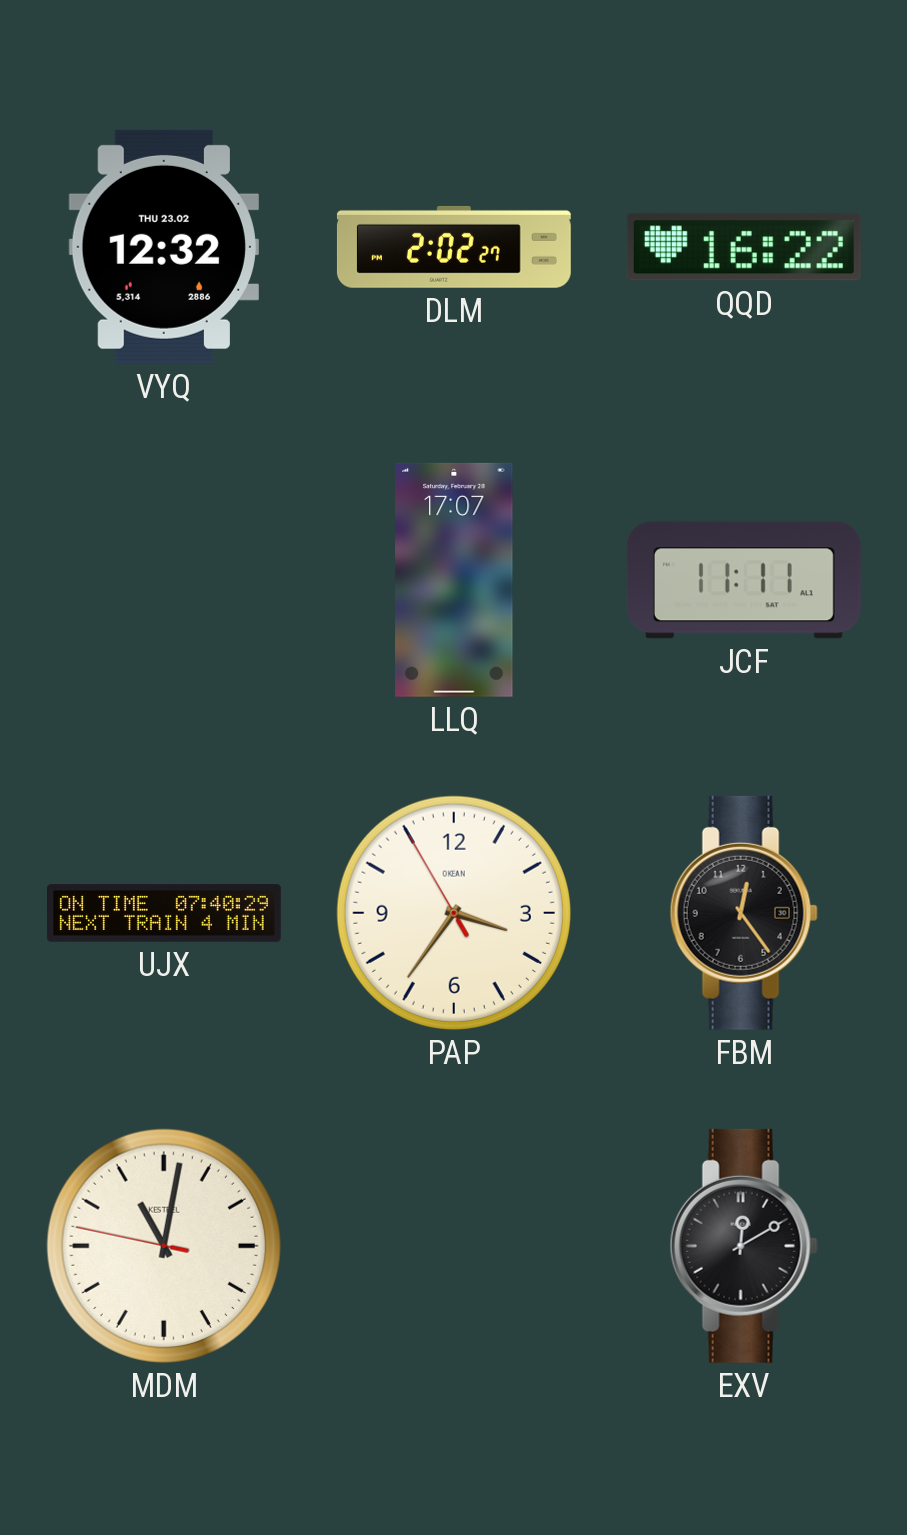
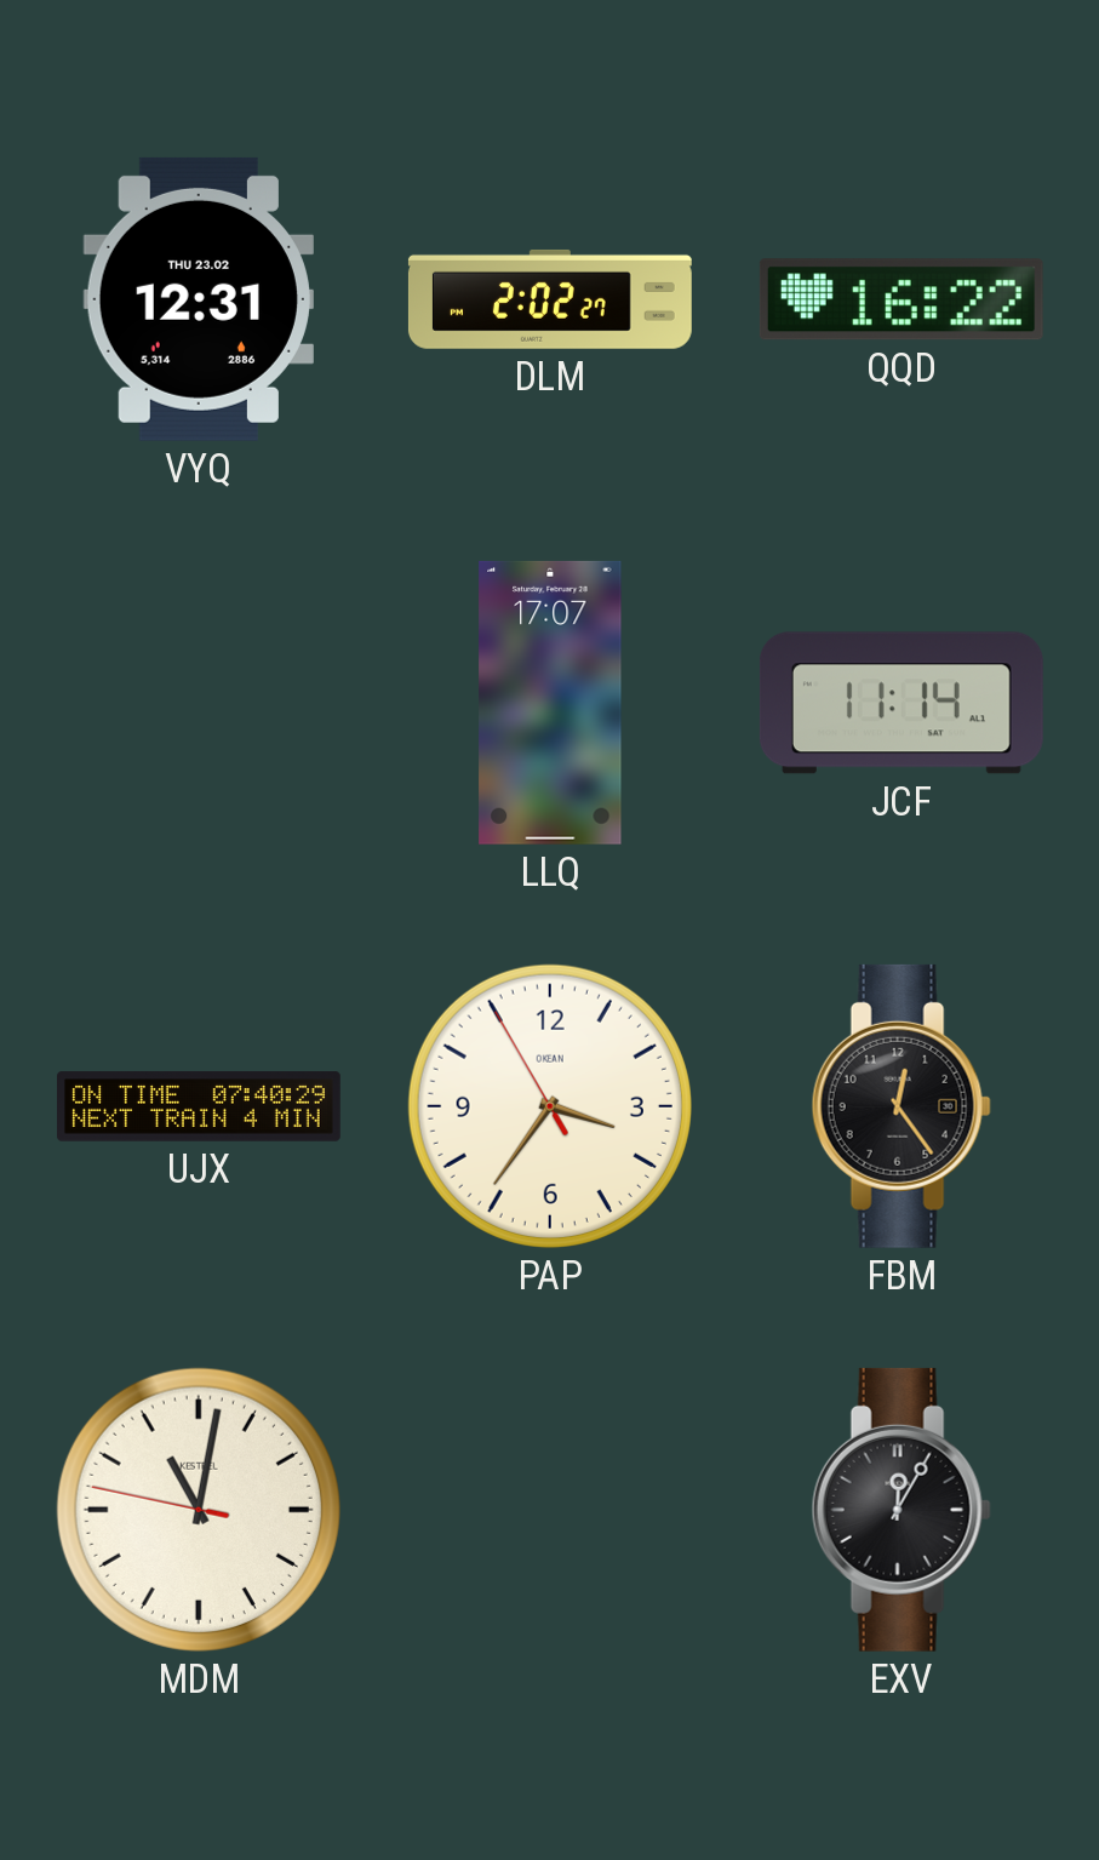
VYQ: 12:32 -> 12:31 (199, 299)
JCF: 11:11 -> 11:14 (901, 703)
EXV: 12:10 -> 12:05 (901, 1510)
